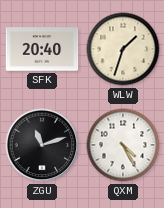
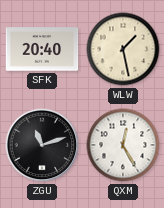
WLW: 1:33 -> 1:28 (123, 49)
QXM: 4:25 -> 12:25 (123, 145)
